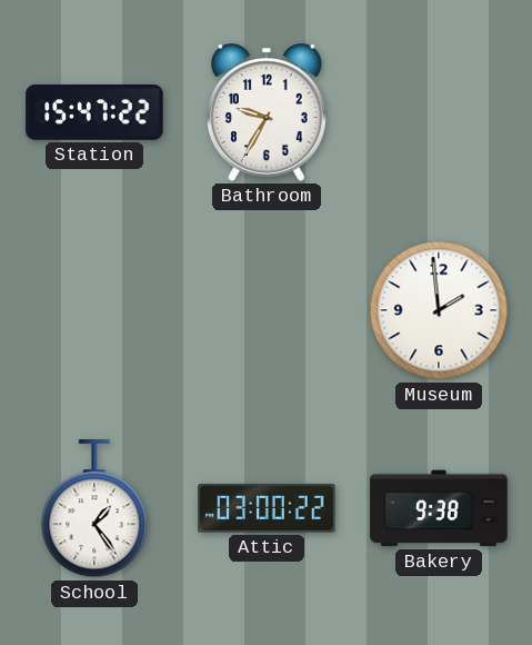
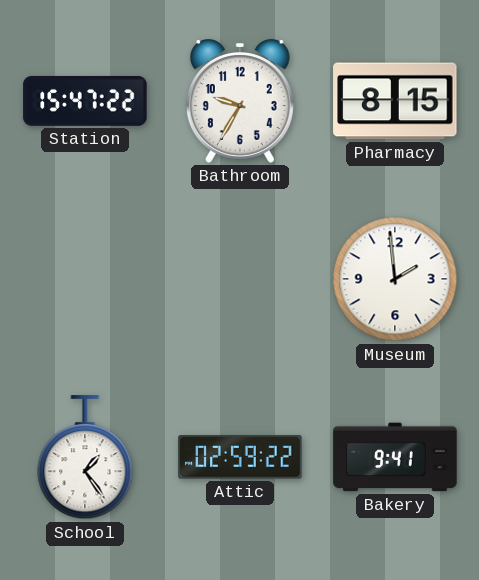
Pharmacy: none -> 8:15 (395, 101)
Attic: 03:00 -> 02:59 (240, 457)
Bakery: 9:38 -> 9:41 (395, 457)
